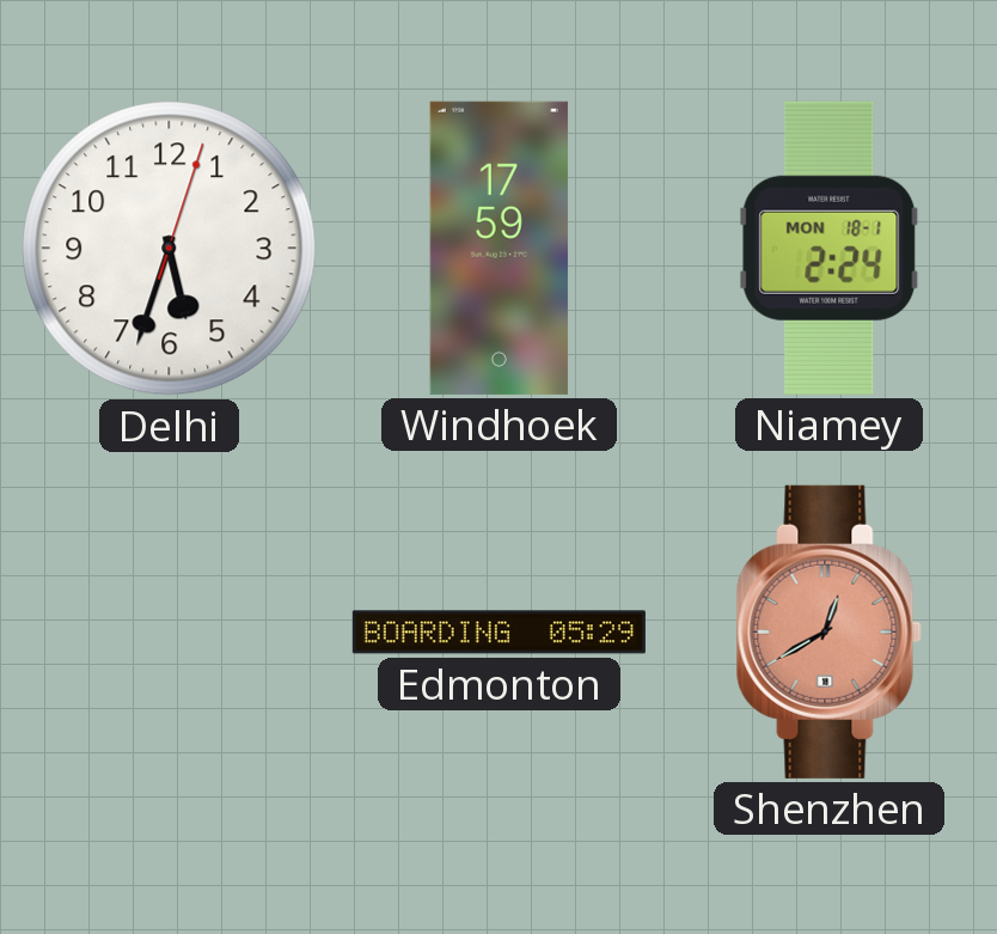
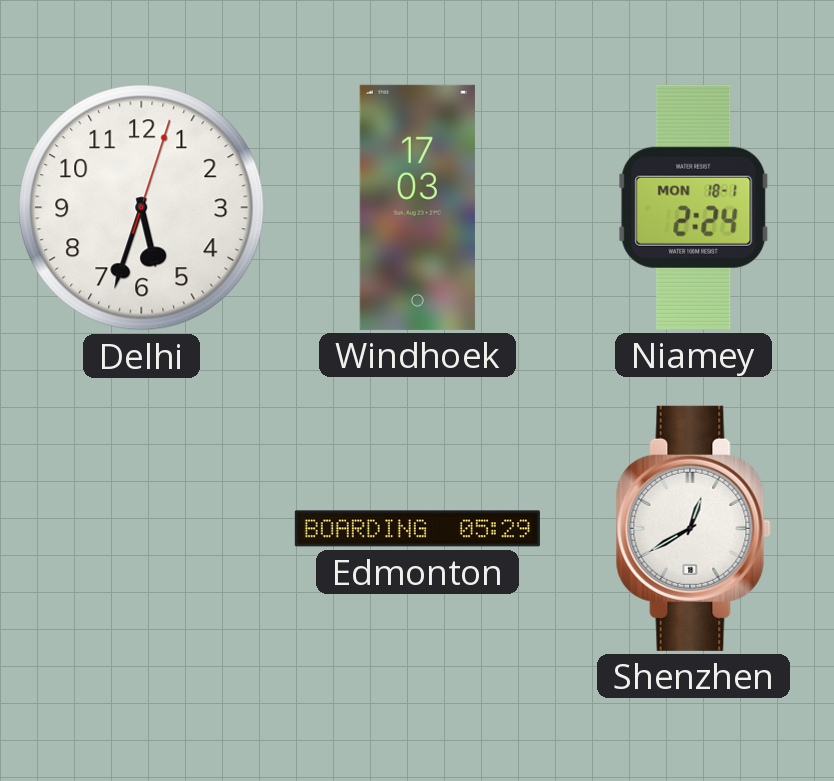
Windhoek: 17:59 -> 17:03 (417, 207)
Shenzhen dial: salmon -> white (693, 528)
